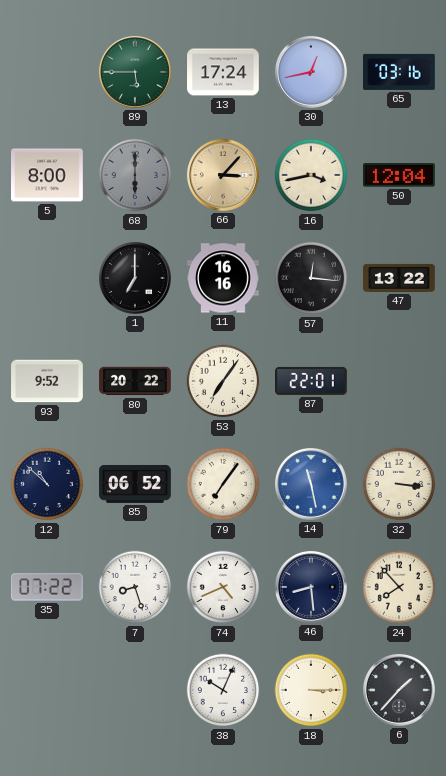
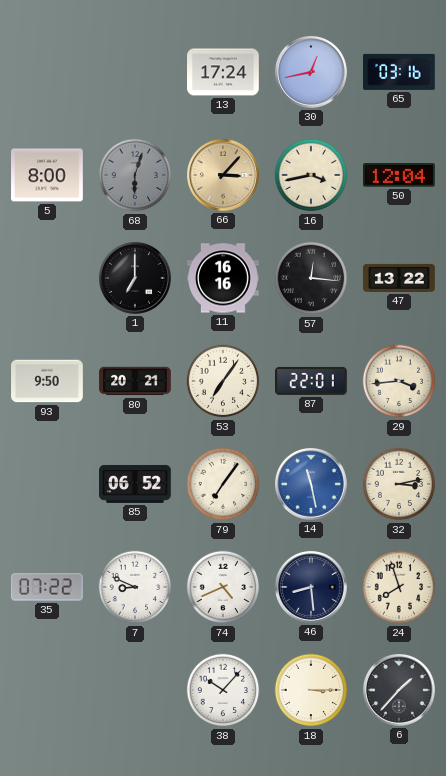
89: 5:45 -> none (135, 72)
68: 6:00 -> 6:03 (135, 175)
93: 9:52 -> 9:50 (47, 381)
80: 20:22 -> 20:21 (135, 381)
29: none -> 3:44 (399, 381)
12: 10:52 -> none (47, 484)
32: 3:16 -> 3:13 (399, 484)
7: 8:27 -> 8:49 (135, 587)
24: 7:53 -> 7:57 (399, 587)
38: 10:04 -> 10:07 (223, 690)
